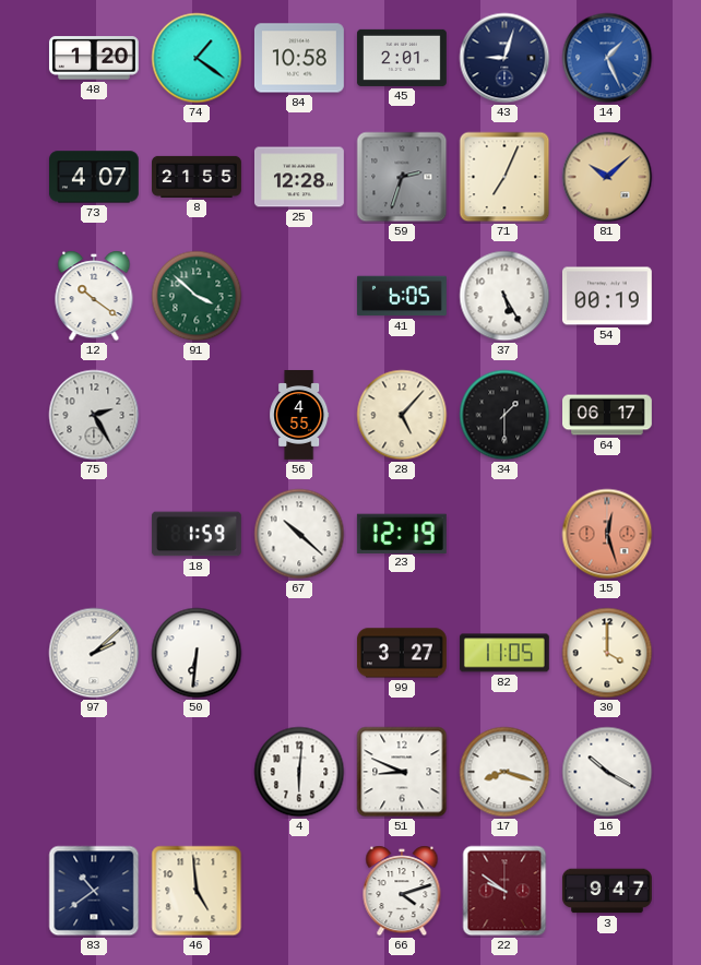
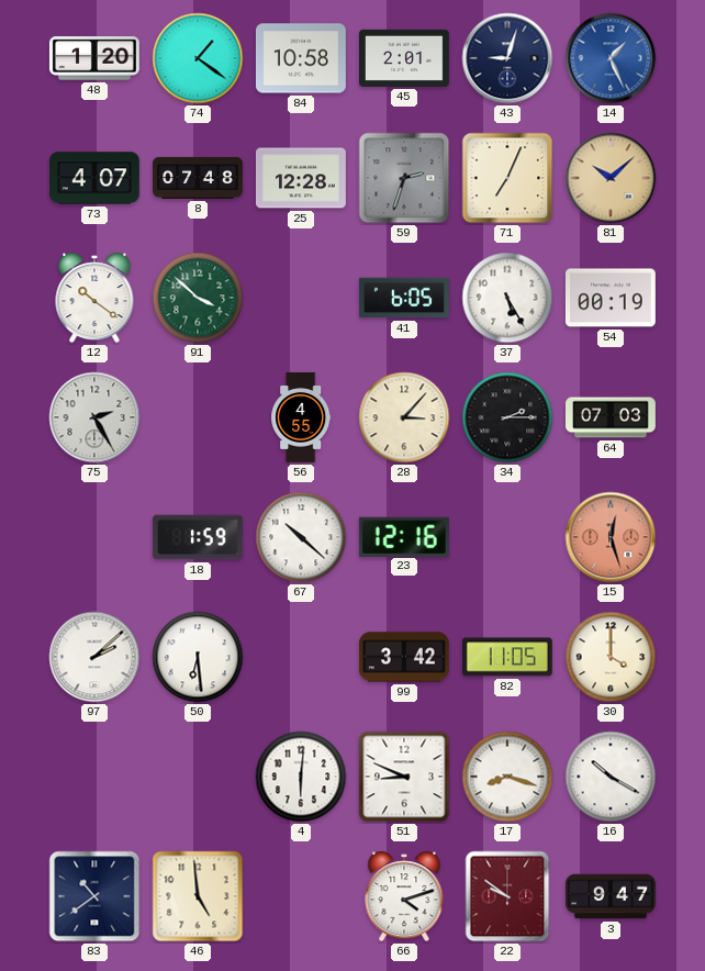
8: 21:55 -> 07:48 (199, 178)
28: 5:07 -> 3:07 (404, 417)
34: 1:30 -> 2:15 (507, 417)
64: 06:17 -> 07:03 (612, 417)
23: 12:19 -> 12:16 (404, 536)
50: 6:31 -> 6:29 (198, 657)
99: 3:27 -> 3:42 (404, 657)
